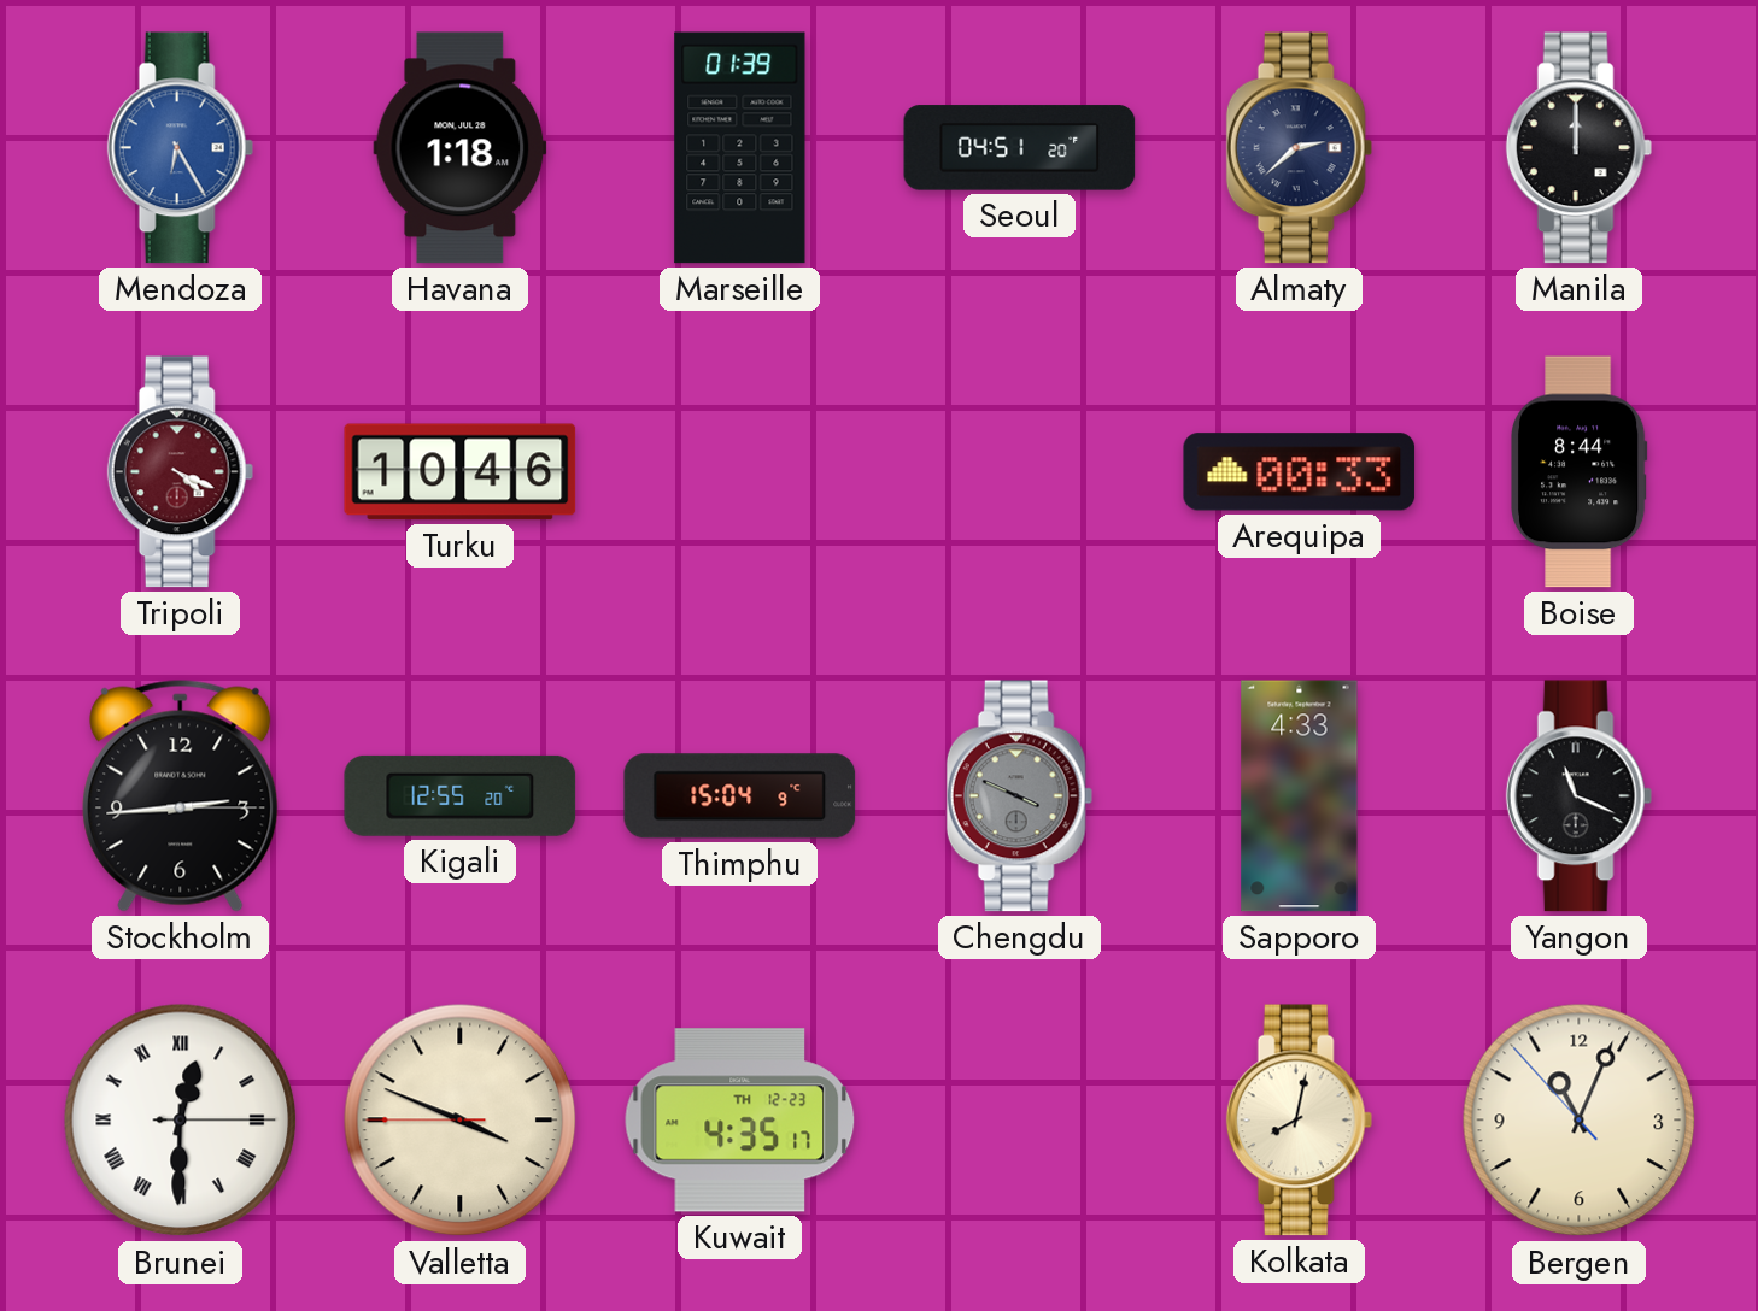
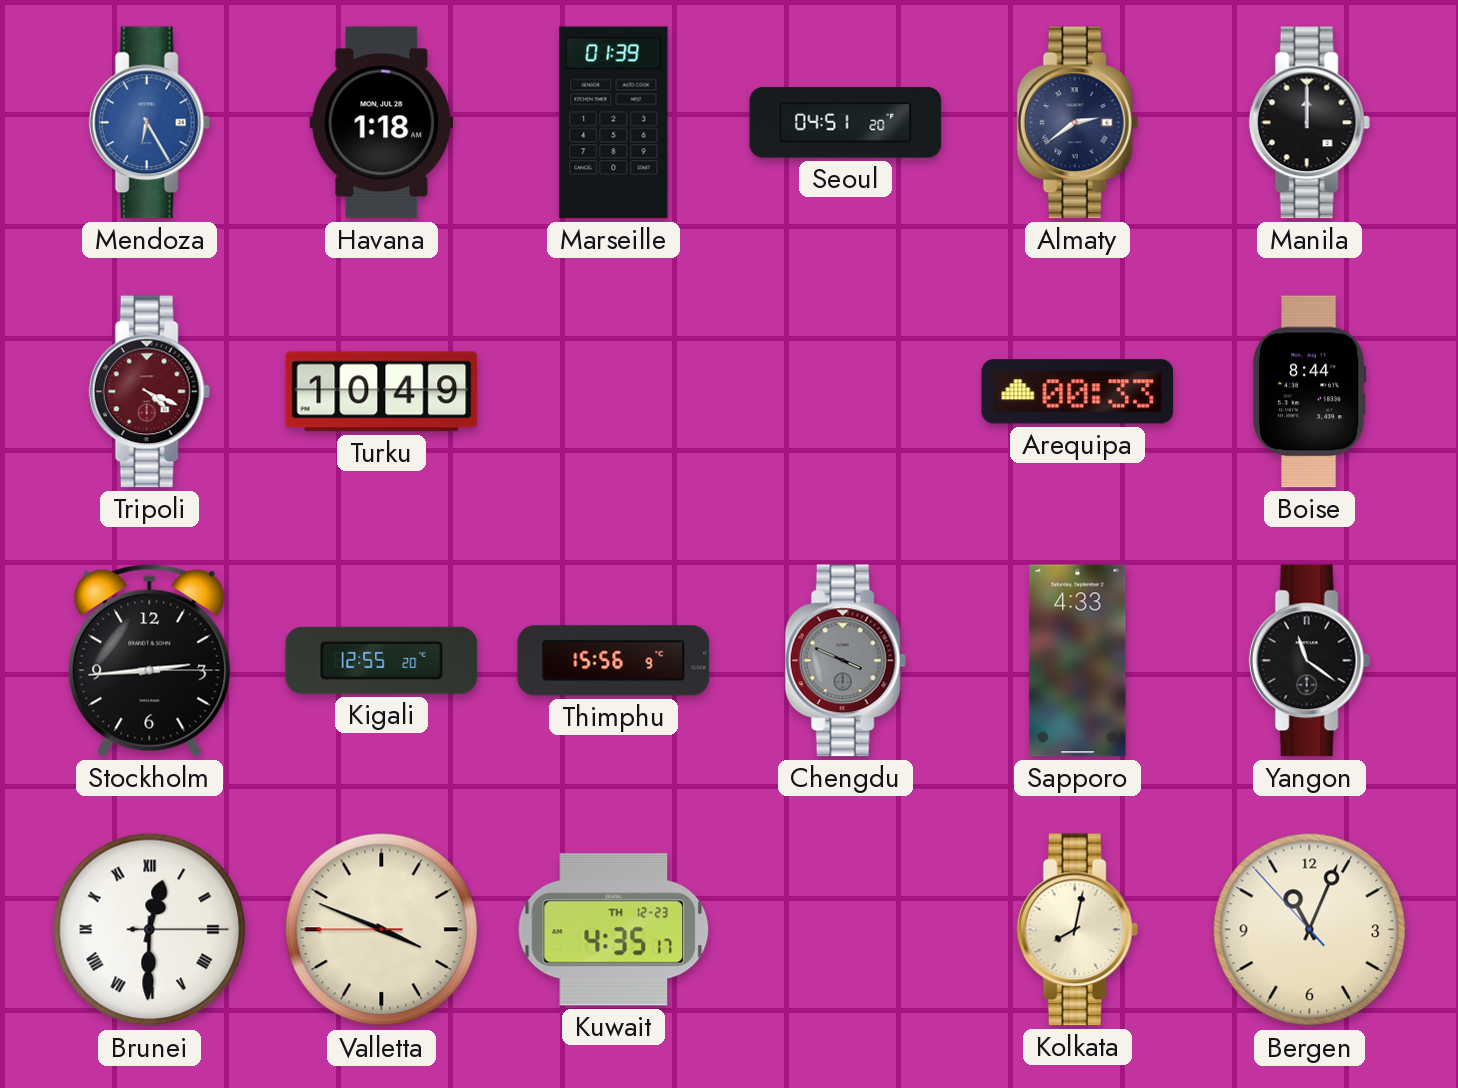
Almaty: 2:38 -> 2:39 (1077, 123)
Turku: 10:46 -> 10:49 (382, 392)
Thimphu: 15:04 -> 15:56 (614, 661)
Yangon: 11:19 -> 11:21 (1309, 661)
